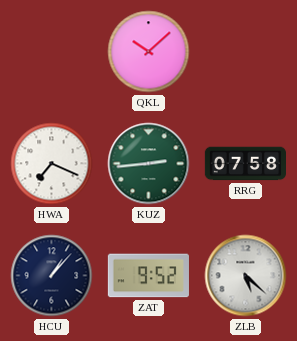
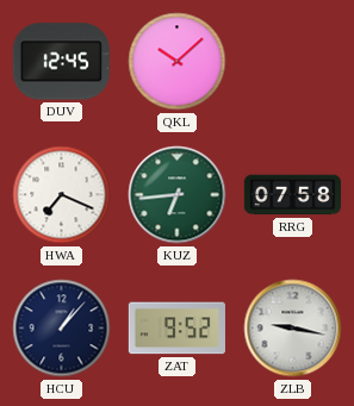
DUV: none -> 12:45 (61, 62)
KUZ: 2:44 -> 6:44 (178, 195)
ZLB: 5:22 -> 9:17 (293, 329)
